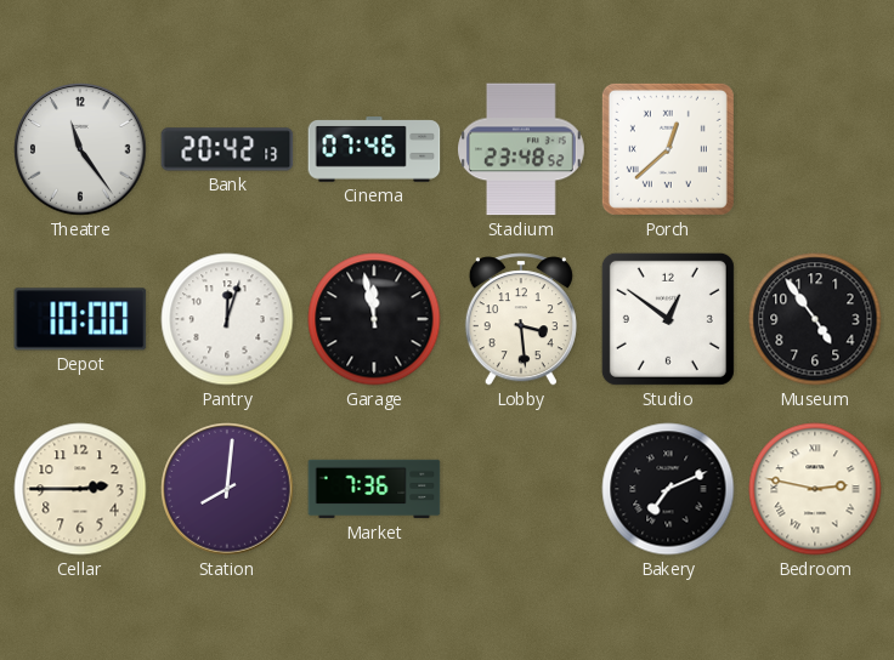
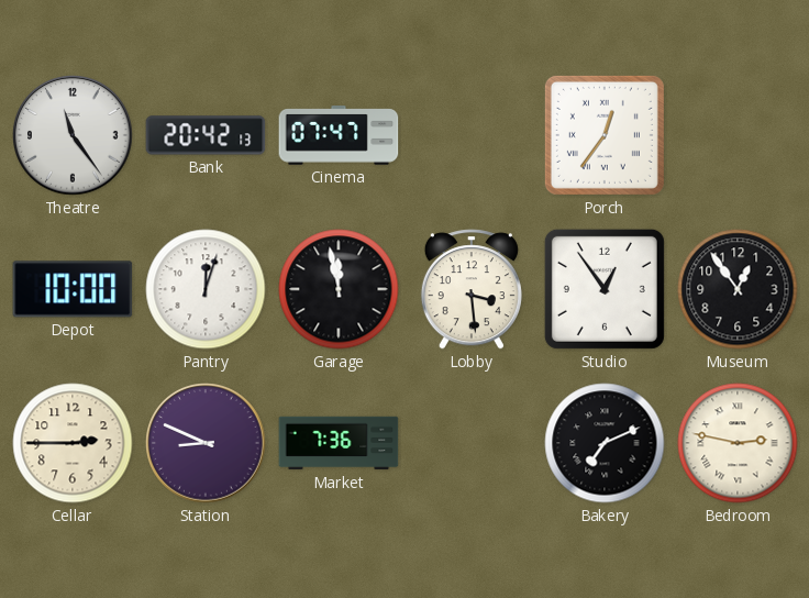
Cinema: 07:46 -> 07:47 (339, 135)
Stadium: 23:48 -> none (522, 149)
Porch: 12:38 -> 12:36 (605, 135)
Studio: 12:51 -> 12:54 (605, 289)
Museum: 4:54 -> 12:54 (738, 289)
Station: 8:01 -> 8:49 (206, 443)
